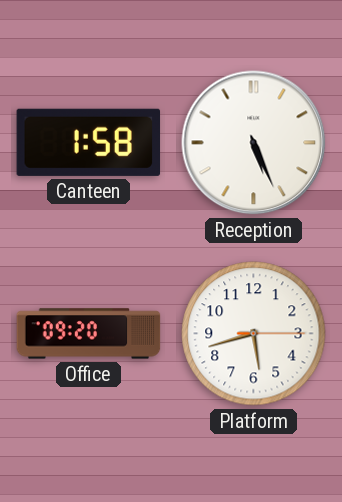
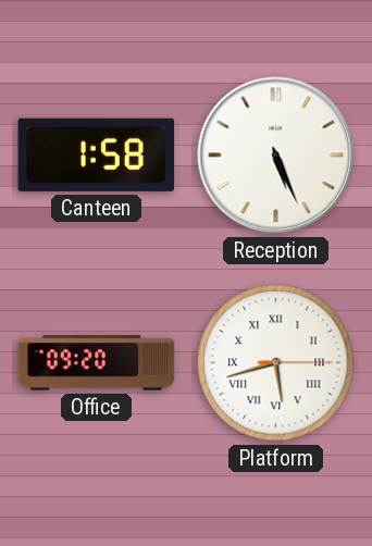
Platform numerals: Arabic -> Roman (276, 363)
